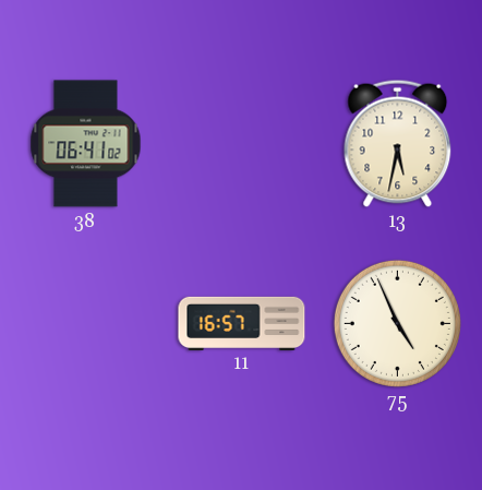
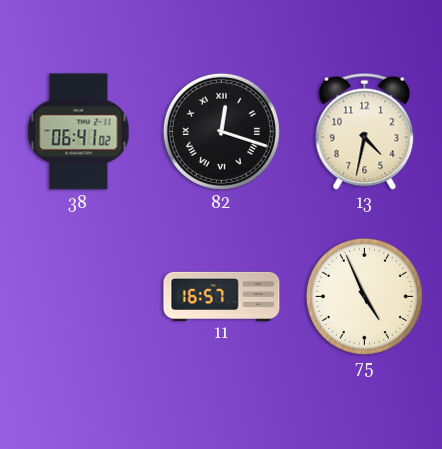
82: none -> 12:18 (221, 131)
13: 5:32 -> 4:32 (365, 131)
